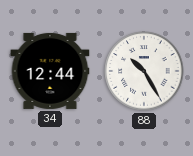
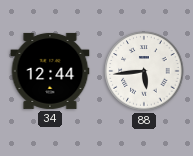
88: 10:25 -> 5:44 (144, 71)
